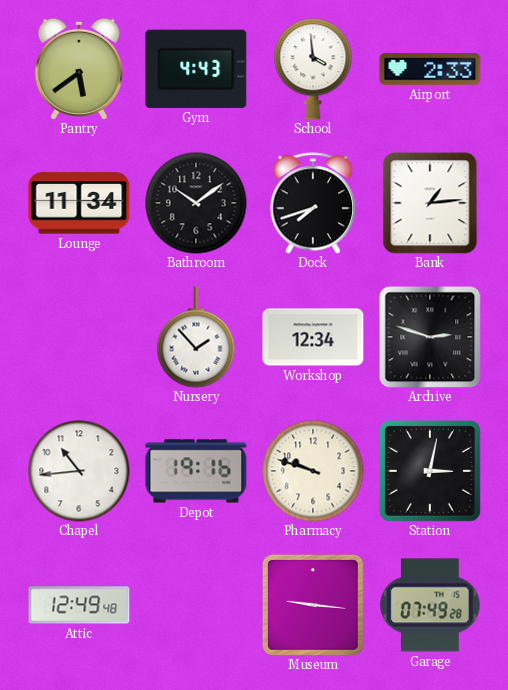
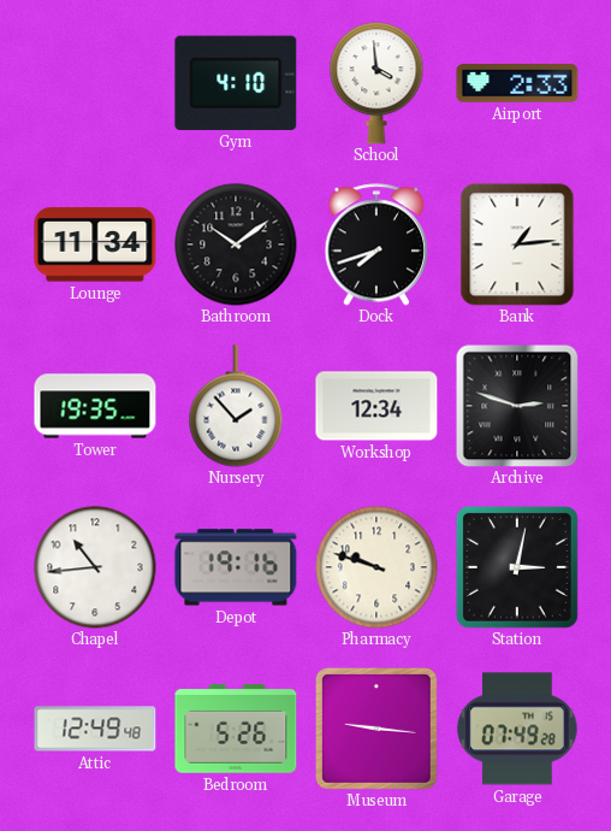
Pantry: 5:39 -> none (79, 69)
Gym: 4:43 -> 4:10 (236, 83)
Tower: none -> 19:35 (95, 406)
Bedroom: none -> 5:26 (236, 730)
